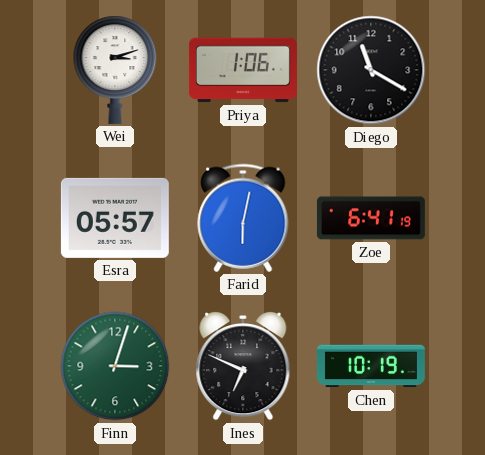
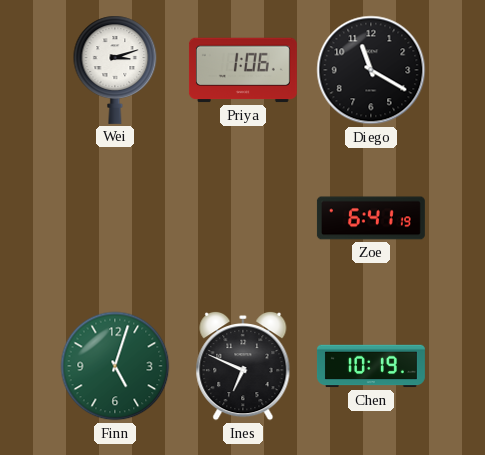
Esra: 05:57 -> none (115, 218)
Farid: 6:02 -> none (243, 218)
Finn: 3:03 -> 5:03 (115, 366)
